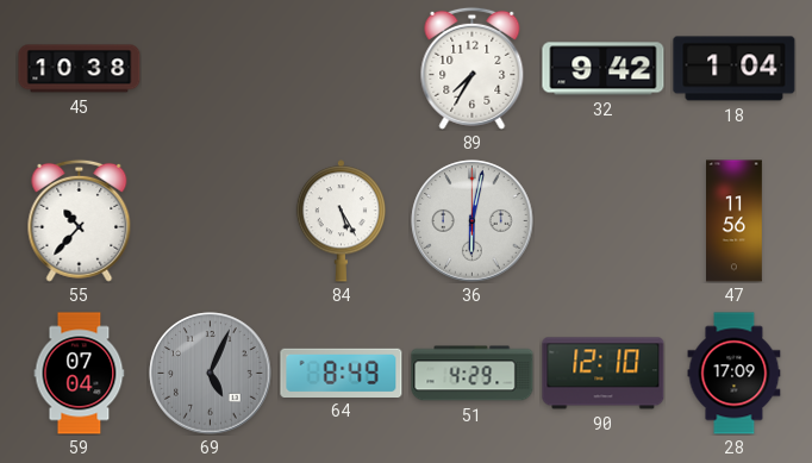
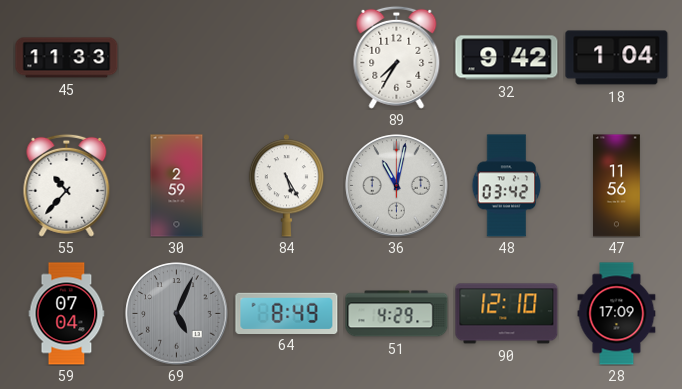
45: 10:38 -> 11:33 (67, 58)
30: none -> 2:59 (177, 186)
36: 6:02 -> 11:02 (397, 186)
48: none -> 03:42 (507, 186)
